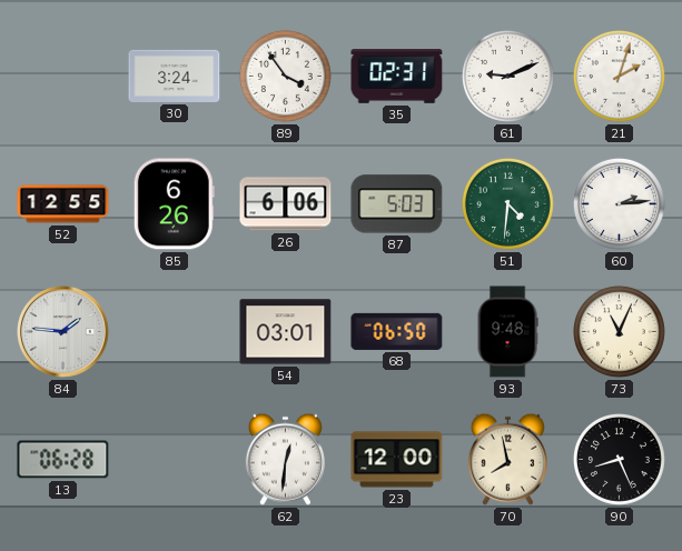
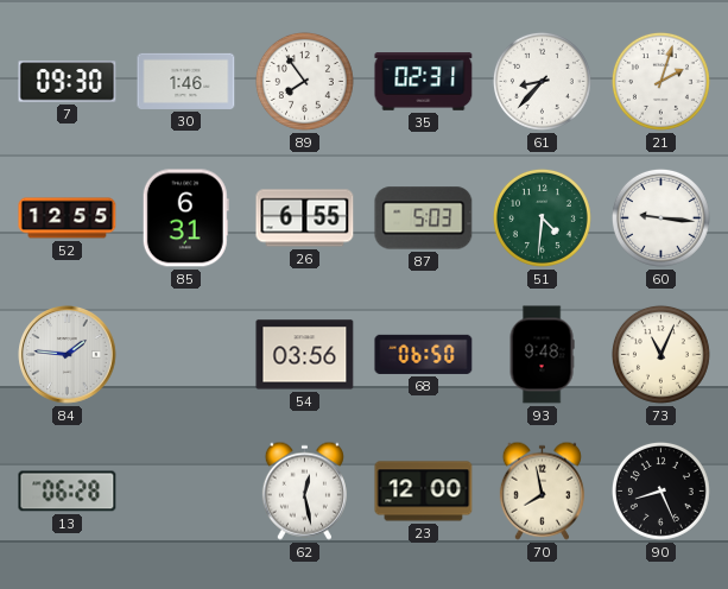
7: none -> 09:30 (68, 82)
30: 3:24 -> 1:46 (186, 81)
89: 3:54 -> 7:54 (304, 81)
61: 9:11 -> 8:37 (542, 81)
85: 6:26 -> 6:31 (185, 218)
26: 6:06 -> 6:55 (305, 218)
60: 2:14 -> 9:16 (660, 217)
54: 03:01 -> 03:56 (305, 355)
62: 12:31 -> 12:28 (304, 490)
